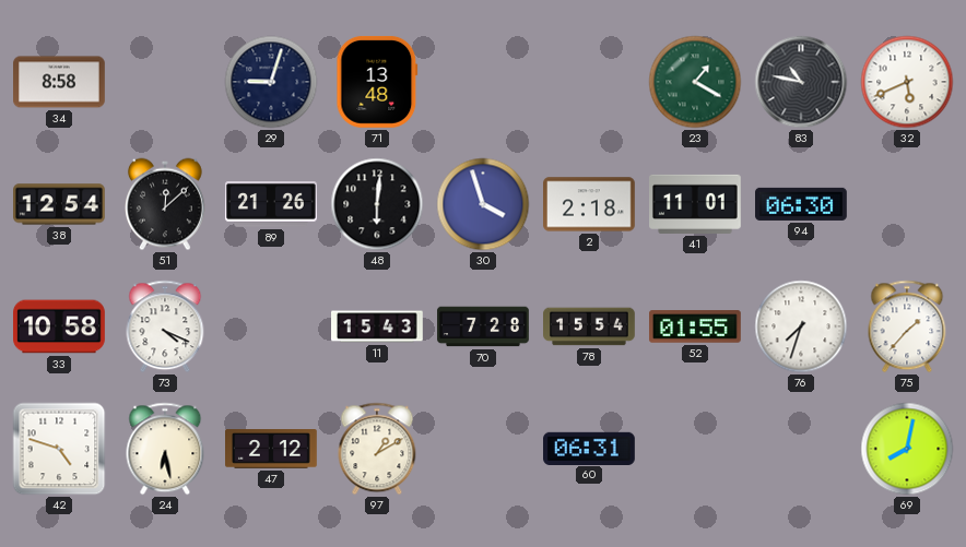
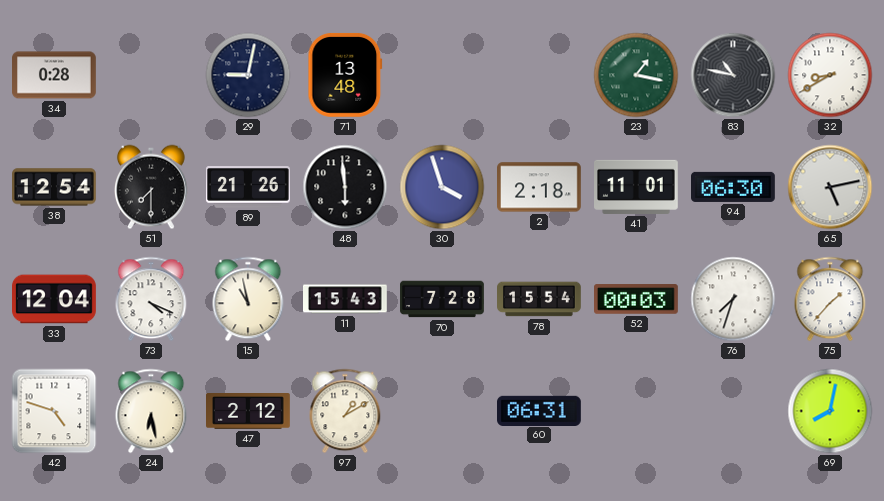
34: 8:58 -> 0:28 (55, 75)
29: 9:03 -> 9:02 (248, 75)
23: 1:20 -> 1:17 (636, 75)
32: 5:41 -> 8:40 (830, 75)
51: 12:08 -> 7:30 (151, 187)
48: 6:01 -> 5:59 (345, 187)
65: none -> 5:13 (830, 187)
33: 10:58 -> 12:04 (55, 299)
15: none -> 10:58 (248, 299)
52: 01:55 -> 00:03 (637, 299)
